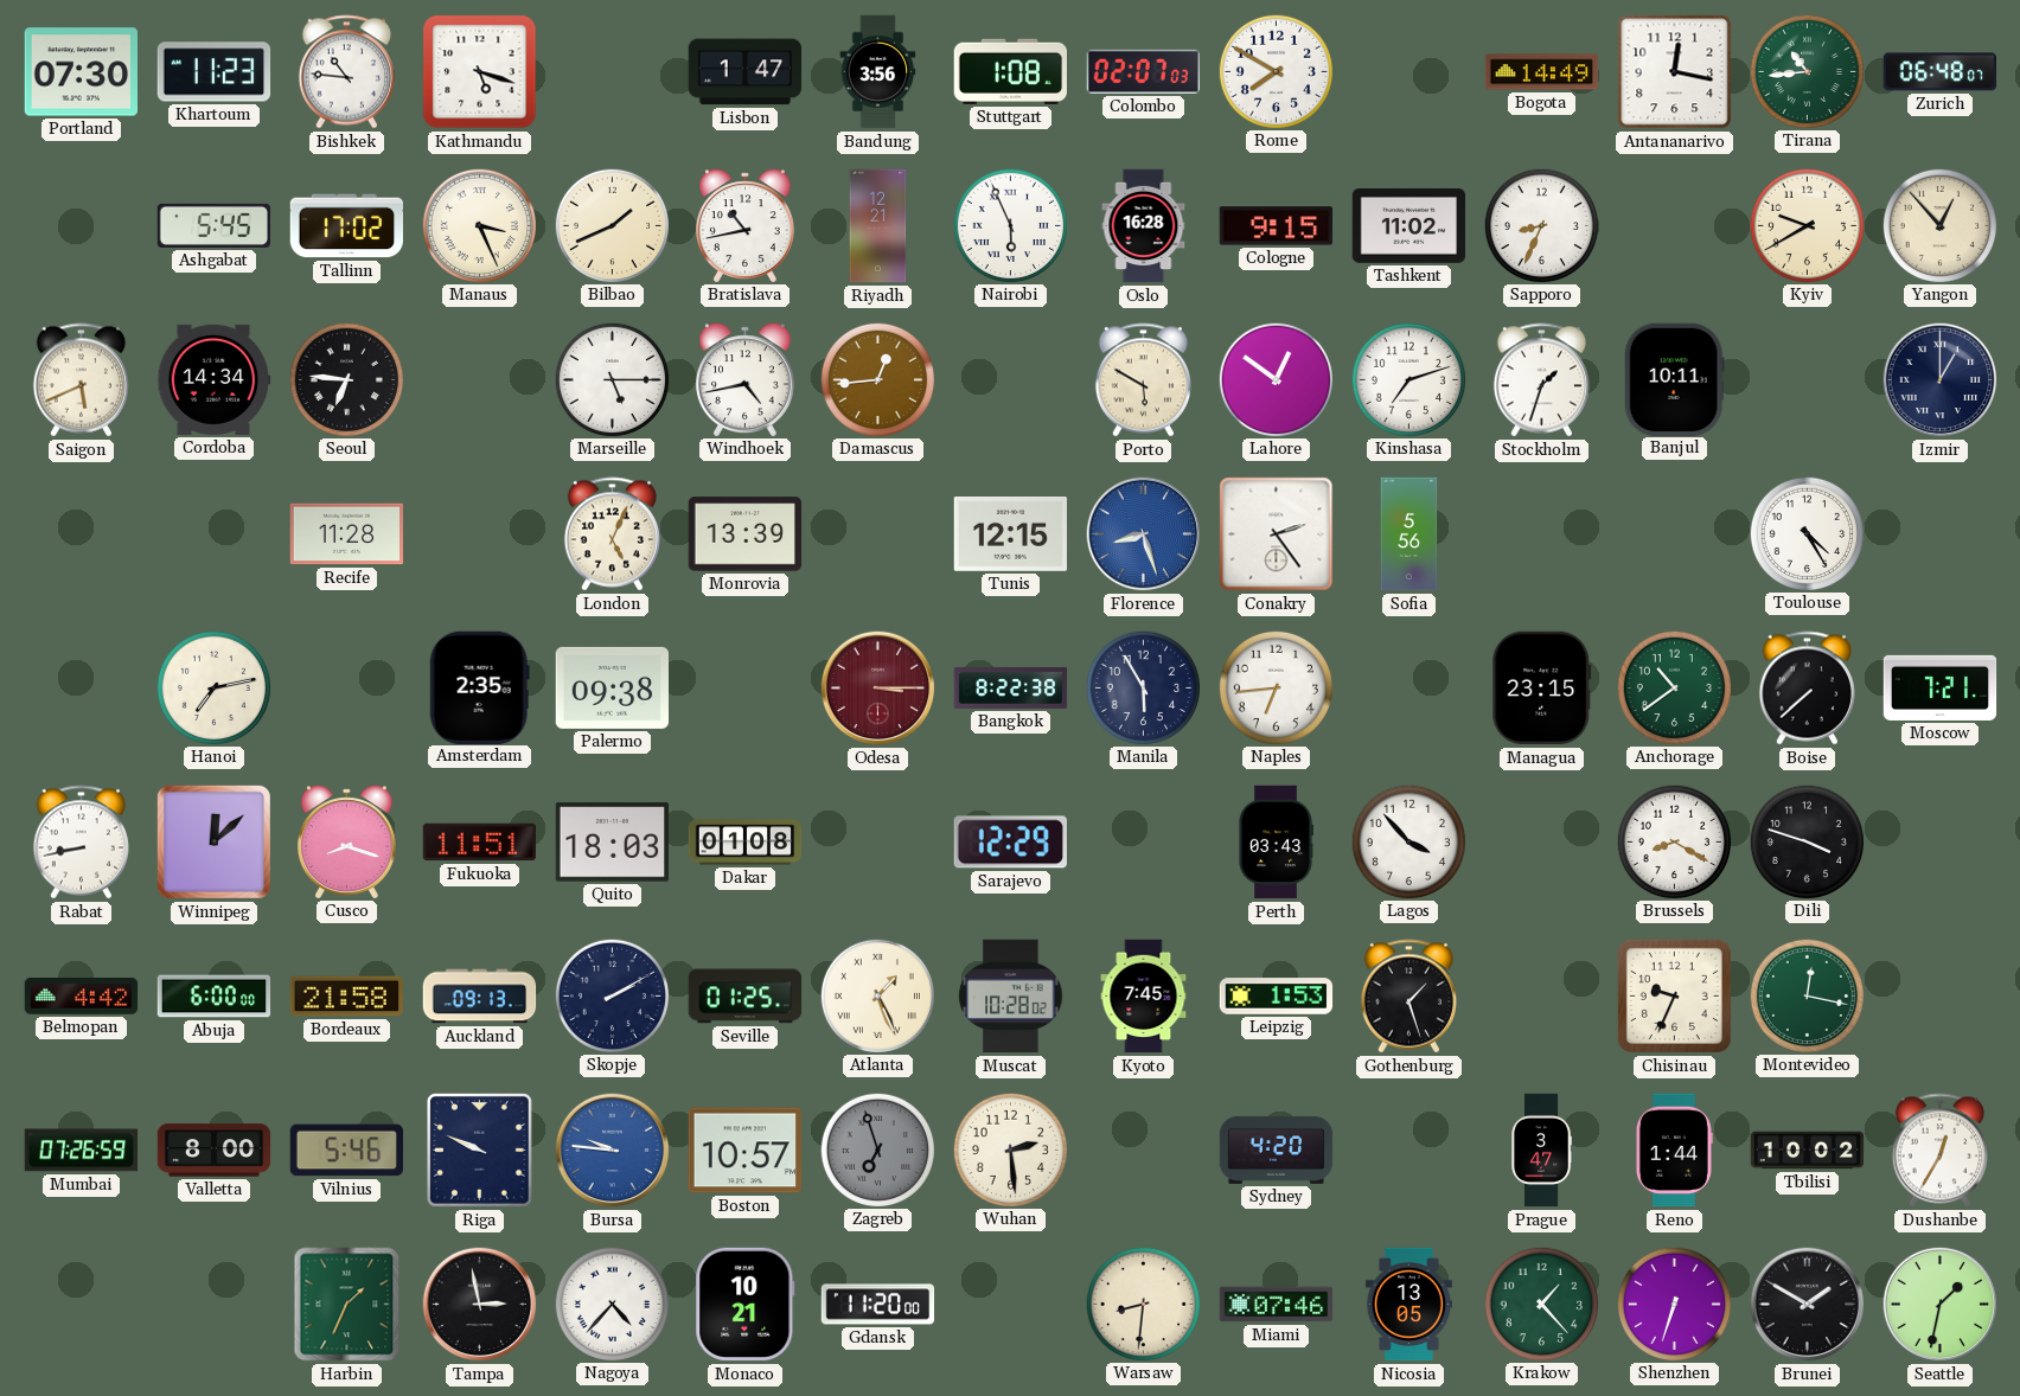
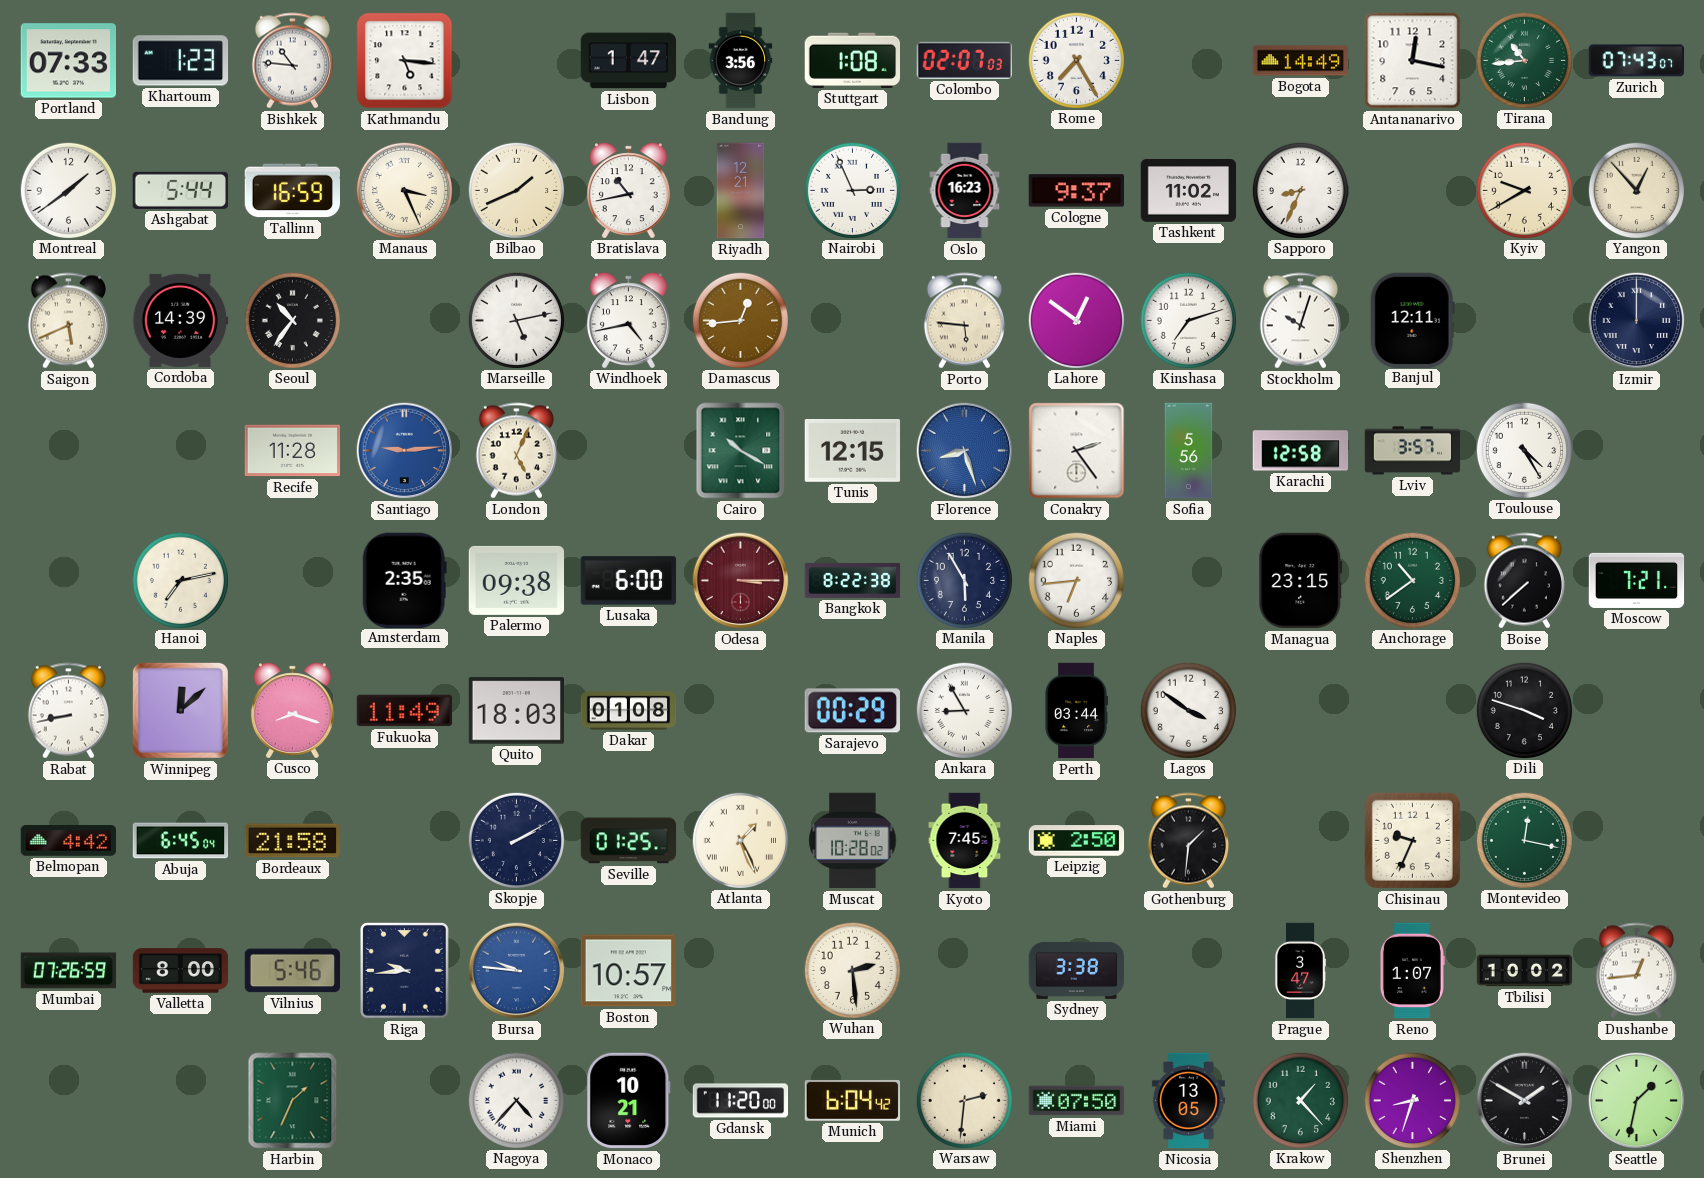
Portland: 07:30 -> 07:33 (69, 61)
Khartoum: 11:23 -> 1:23 (181, 61)
Kathmandu: 5:18 -> 5:16 (405, 61)
Rome: 7:50 -> 7:25 (1076, 60)
Zurich: 06:48 -> 07:43 (1637, 61)
Montreal: none -> 1:39 (68, 190)
Ashgabat: 5:45 -> 5:44 (180, 190)
Tallinn: 17:02 -> 16:59 (292, 191)
Nairobi: 5:56 -> 2:56 (852, 190)
Oslo: 16:28 -> 16:23 (965, 191)
Cologne: 9:15 -> 9:37 (1076, 191)
Cordoba: 14:34 -> 14:39 (181, 320)
Seoul: 6:46 -> 10:36 (292, 320)
Marseille: 5:15 -> 5:13 (516, 320)
Porto: 5:50 -> 5:46 (964, 321)
Stockholm: 1:33 -> 10:03 (1300, 321)
Banjul: 10:11 -> 12:11 (1412, 320)
Izmir: 1:00 -> 12:00 (1637, 321)
Santiago: none -> 9:14 (405, 451)
Monrovia: 13:39 -> none (746, 534)
Cairo: none -> 10:20 (741, 451)
Karachi: none -> 12:58 (1301, 451)
Lviv: none -> 3:57 (1413, 451)
Lusaka: none -> 6:00 (629, 581)
Fukuoka: 11:51 -> 11:49 (405, 711)
Sarajevo: 12:29 -> 00:29 (852, 711)
Ankara: none -> 8:55 (964, 710)
Perth: 03:43 -> 03:44 (1076, 711)
Lagos: 3:53 -> 3:51 (1188, 710)
Brussels: 8:20 -> none (1674, 841)
Abuja: 6:00 -> 6:45 (181, 841)
Auckland: 09:13 -> none (480, 997)
Leipzig: 1:53 -> 2:50 (1077, 841)
Gothenburg: 1:27 -> 1:31 (1188, 841)
Riga: 9:49 -> 9:44 (404, 971)
Zagreb: 6:57 -> none (877, 1150)
Sydney: 4:20 -> 3:38 (1077, 970)
Reno: 1:44 -> 1:07 (1412, 971)
Dushanbe: 12:35 -> 12:44 (1636, 971)
Tampa: 2:58 -> none (480, 1305)
Munich: none -> 6:04 (853, 1100)
Warsaw: 8:31 -> 2:31 (964, 1100)
Miami: 07:46 -> 07:50 (1077, 1101)
Shenzhen: 6:33 -> 8:33 (1412, 1100)
